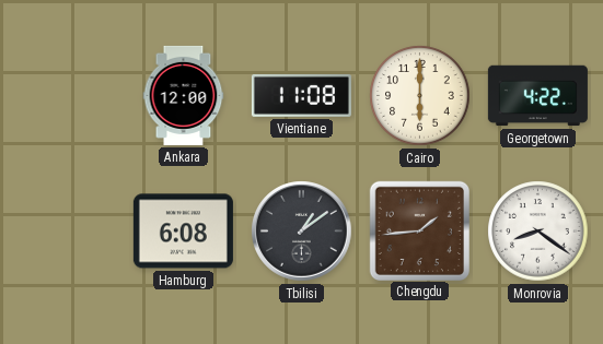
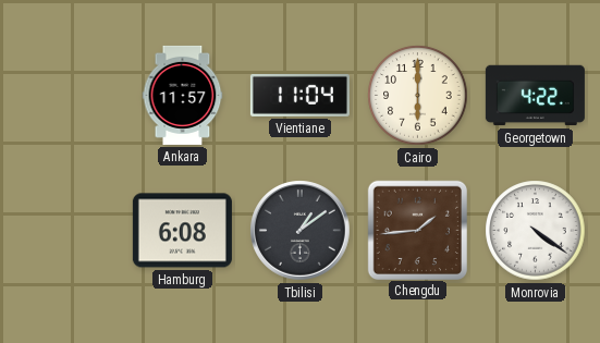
Ankara: 12:00 -> 11:57 (183, 95)
Vientiane: 11:08 -> 11:04 (299, 95)
Monrovia: 8:21 -> 4:21 (536, 231)
